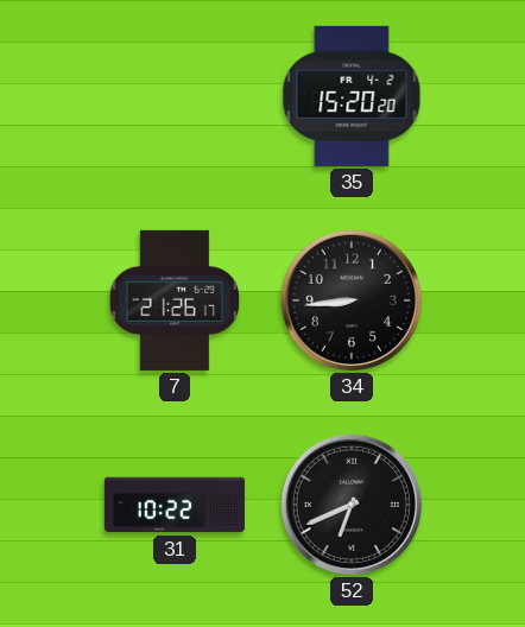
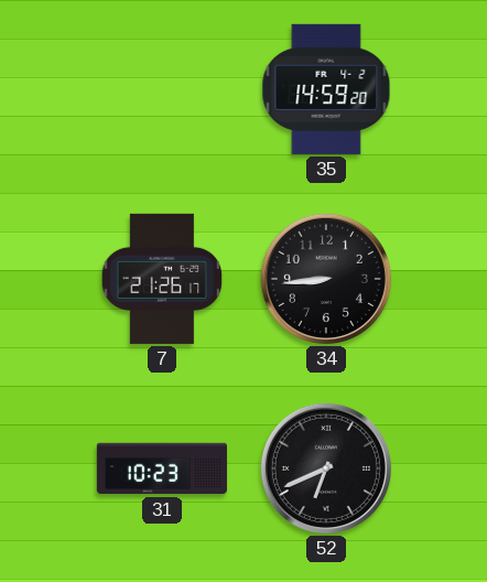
35: 15:20 -> 14:59 (326, 89)
31: 10:22 -> 10:23 (162, 468)
